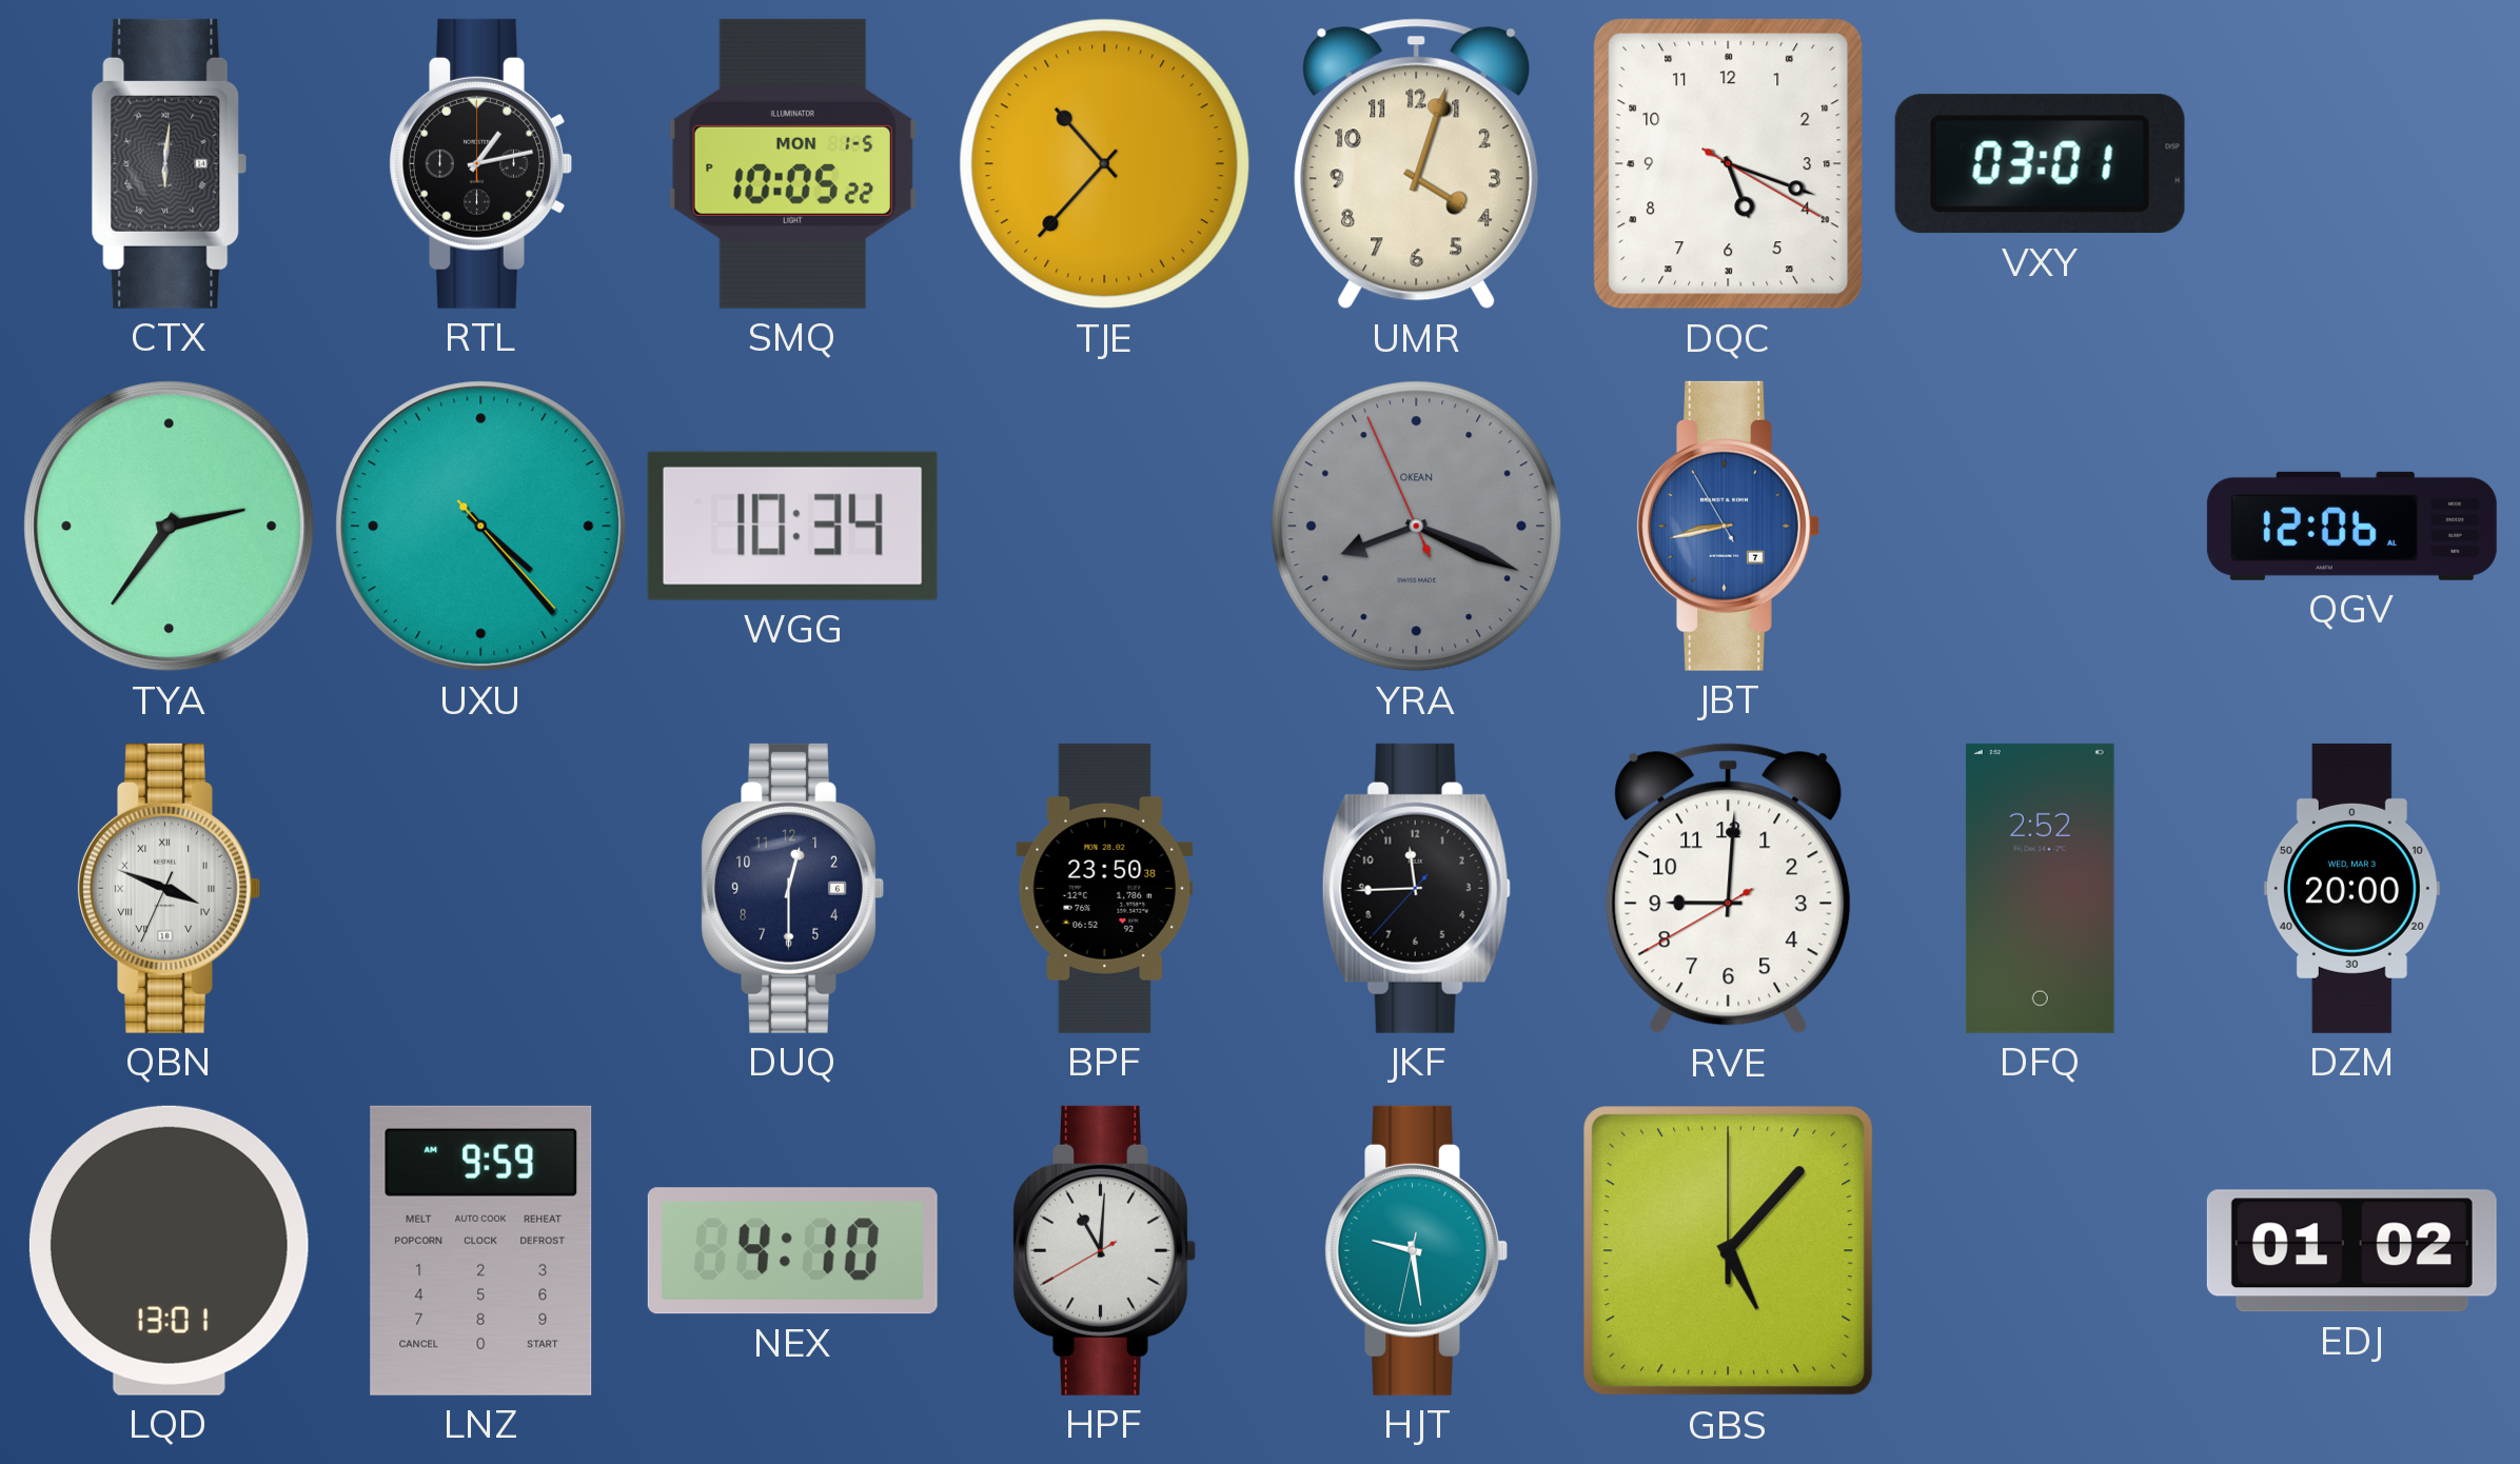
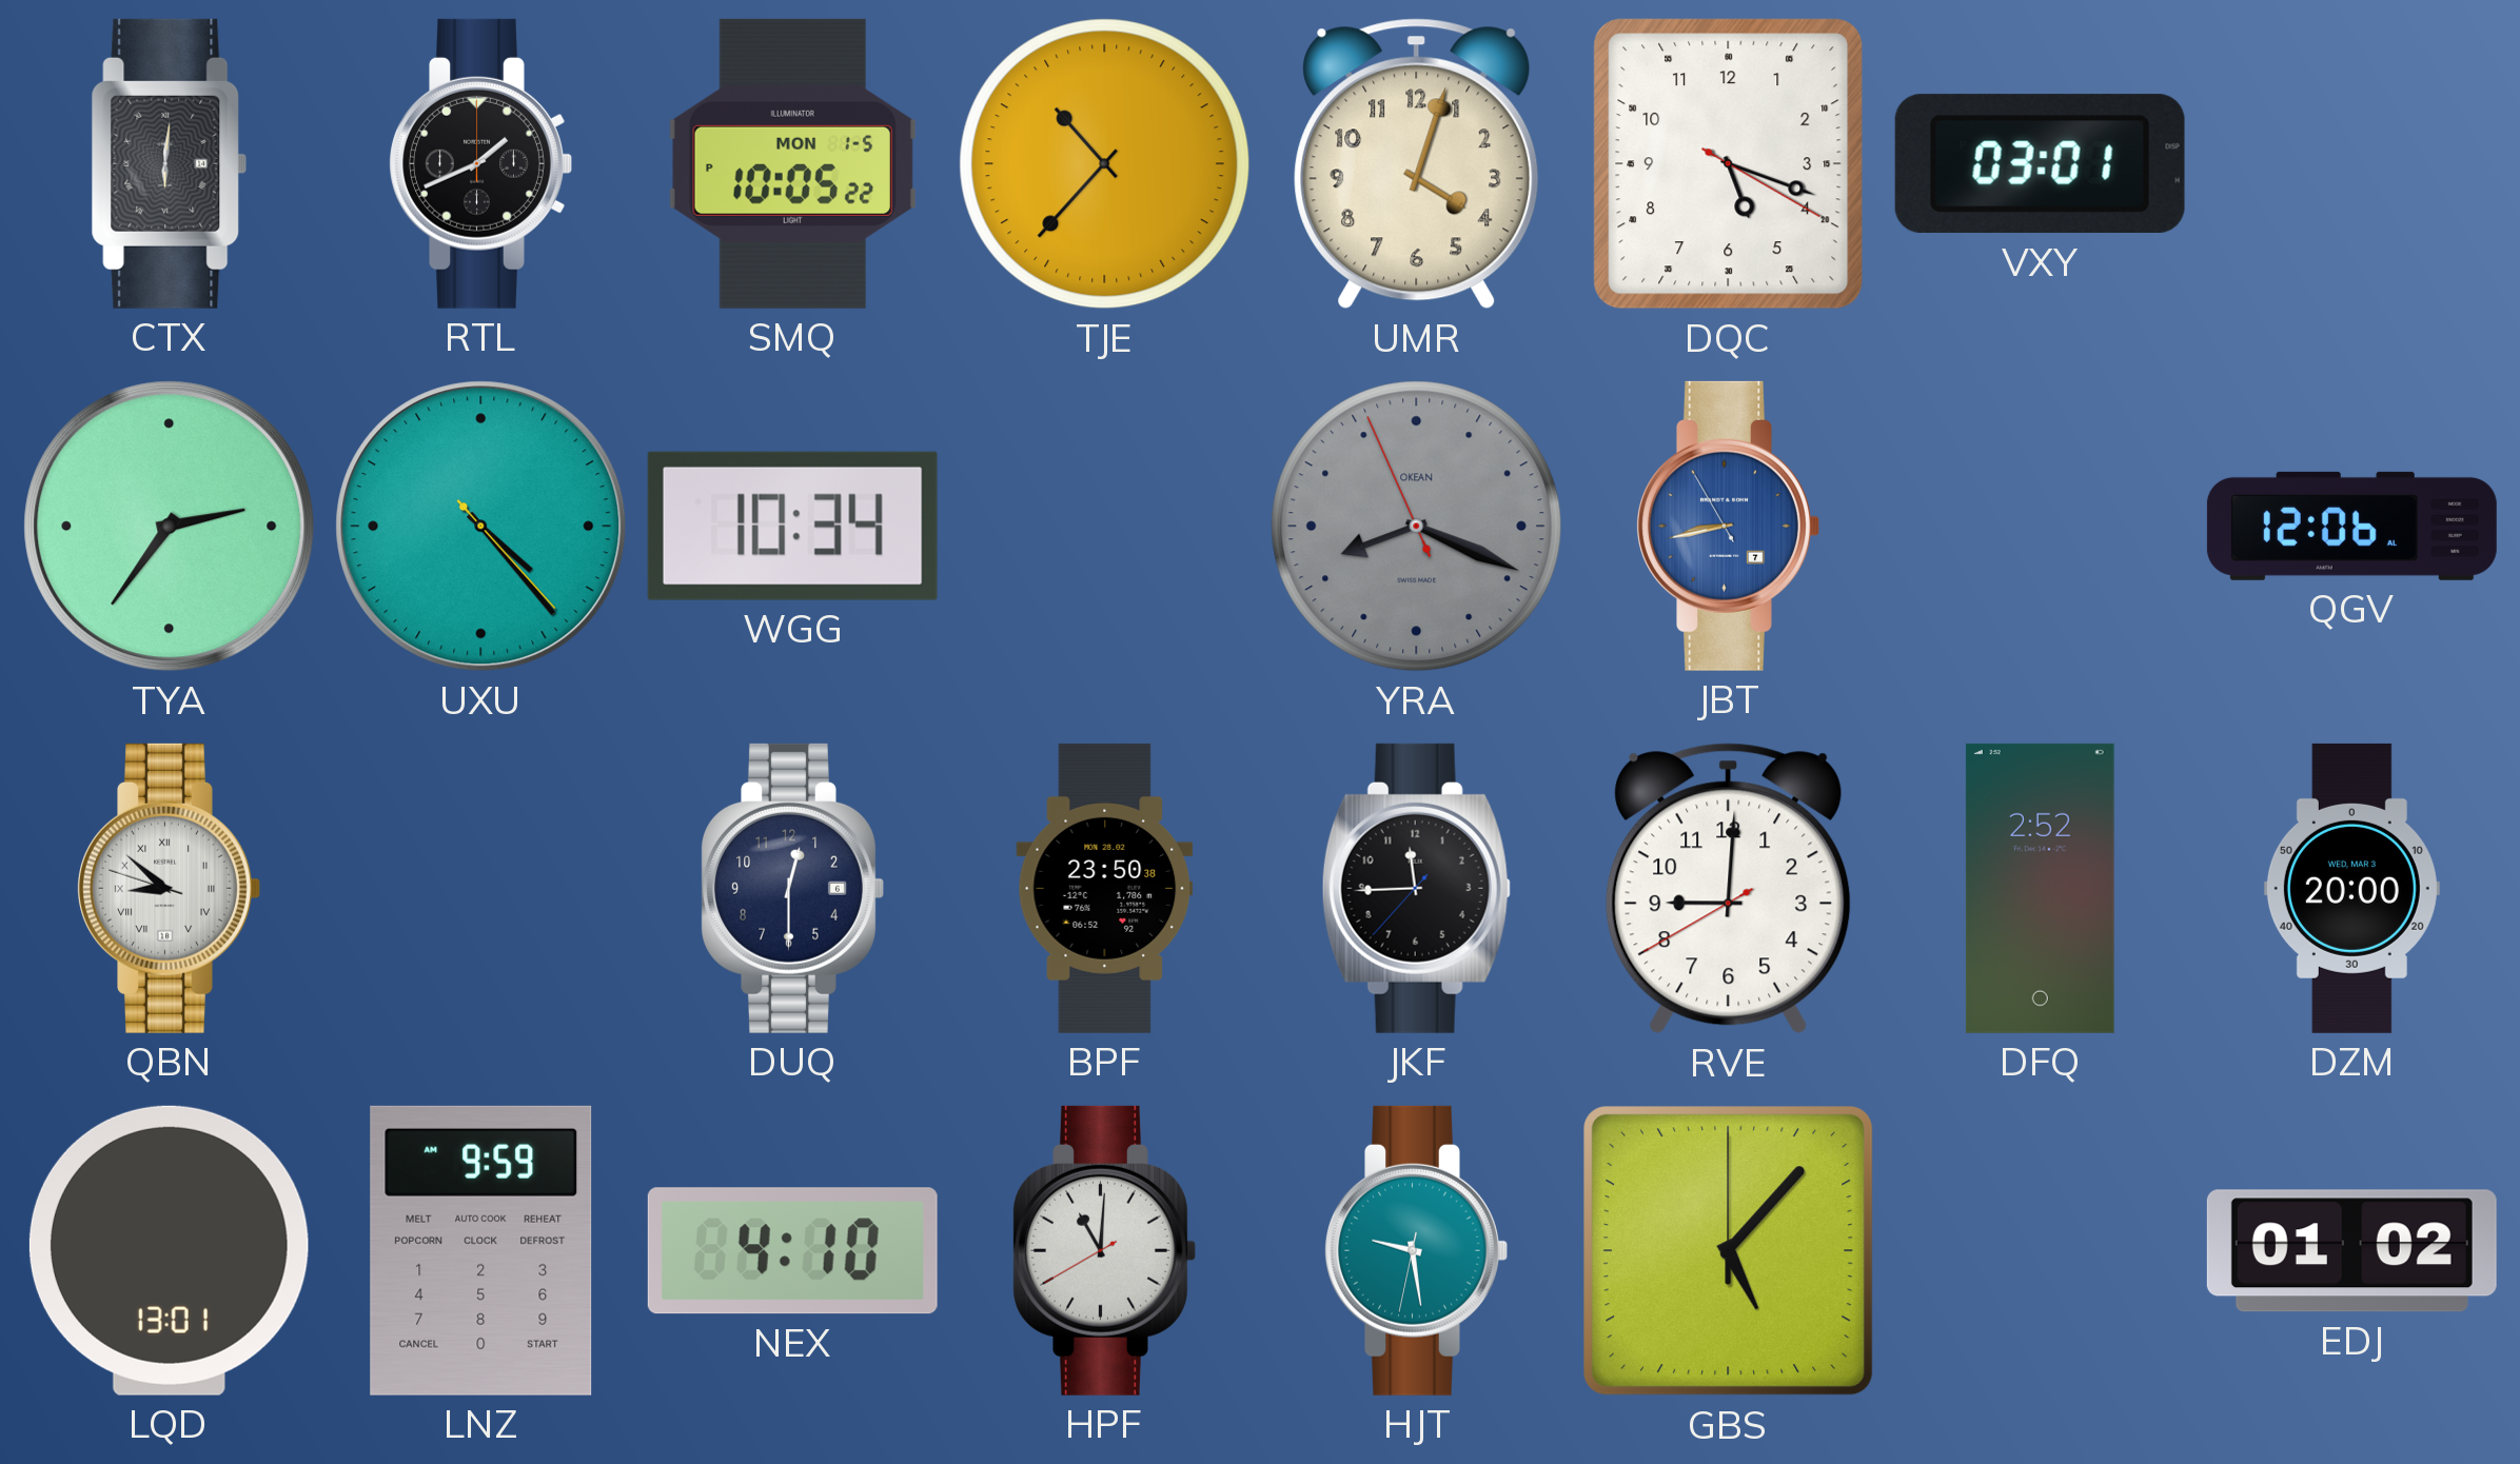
RTL: 1:13 -> 1:41 (480, 163)
QBN: 3:48 -> 8:51 (169, 888)
